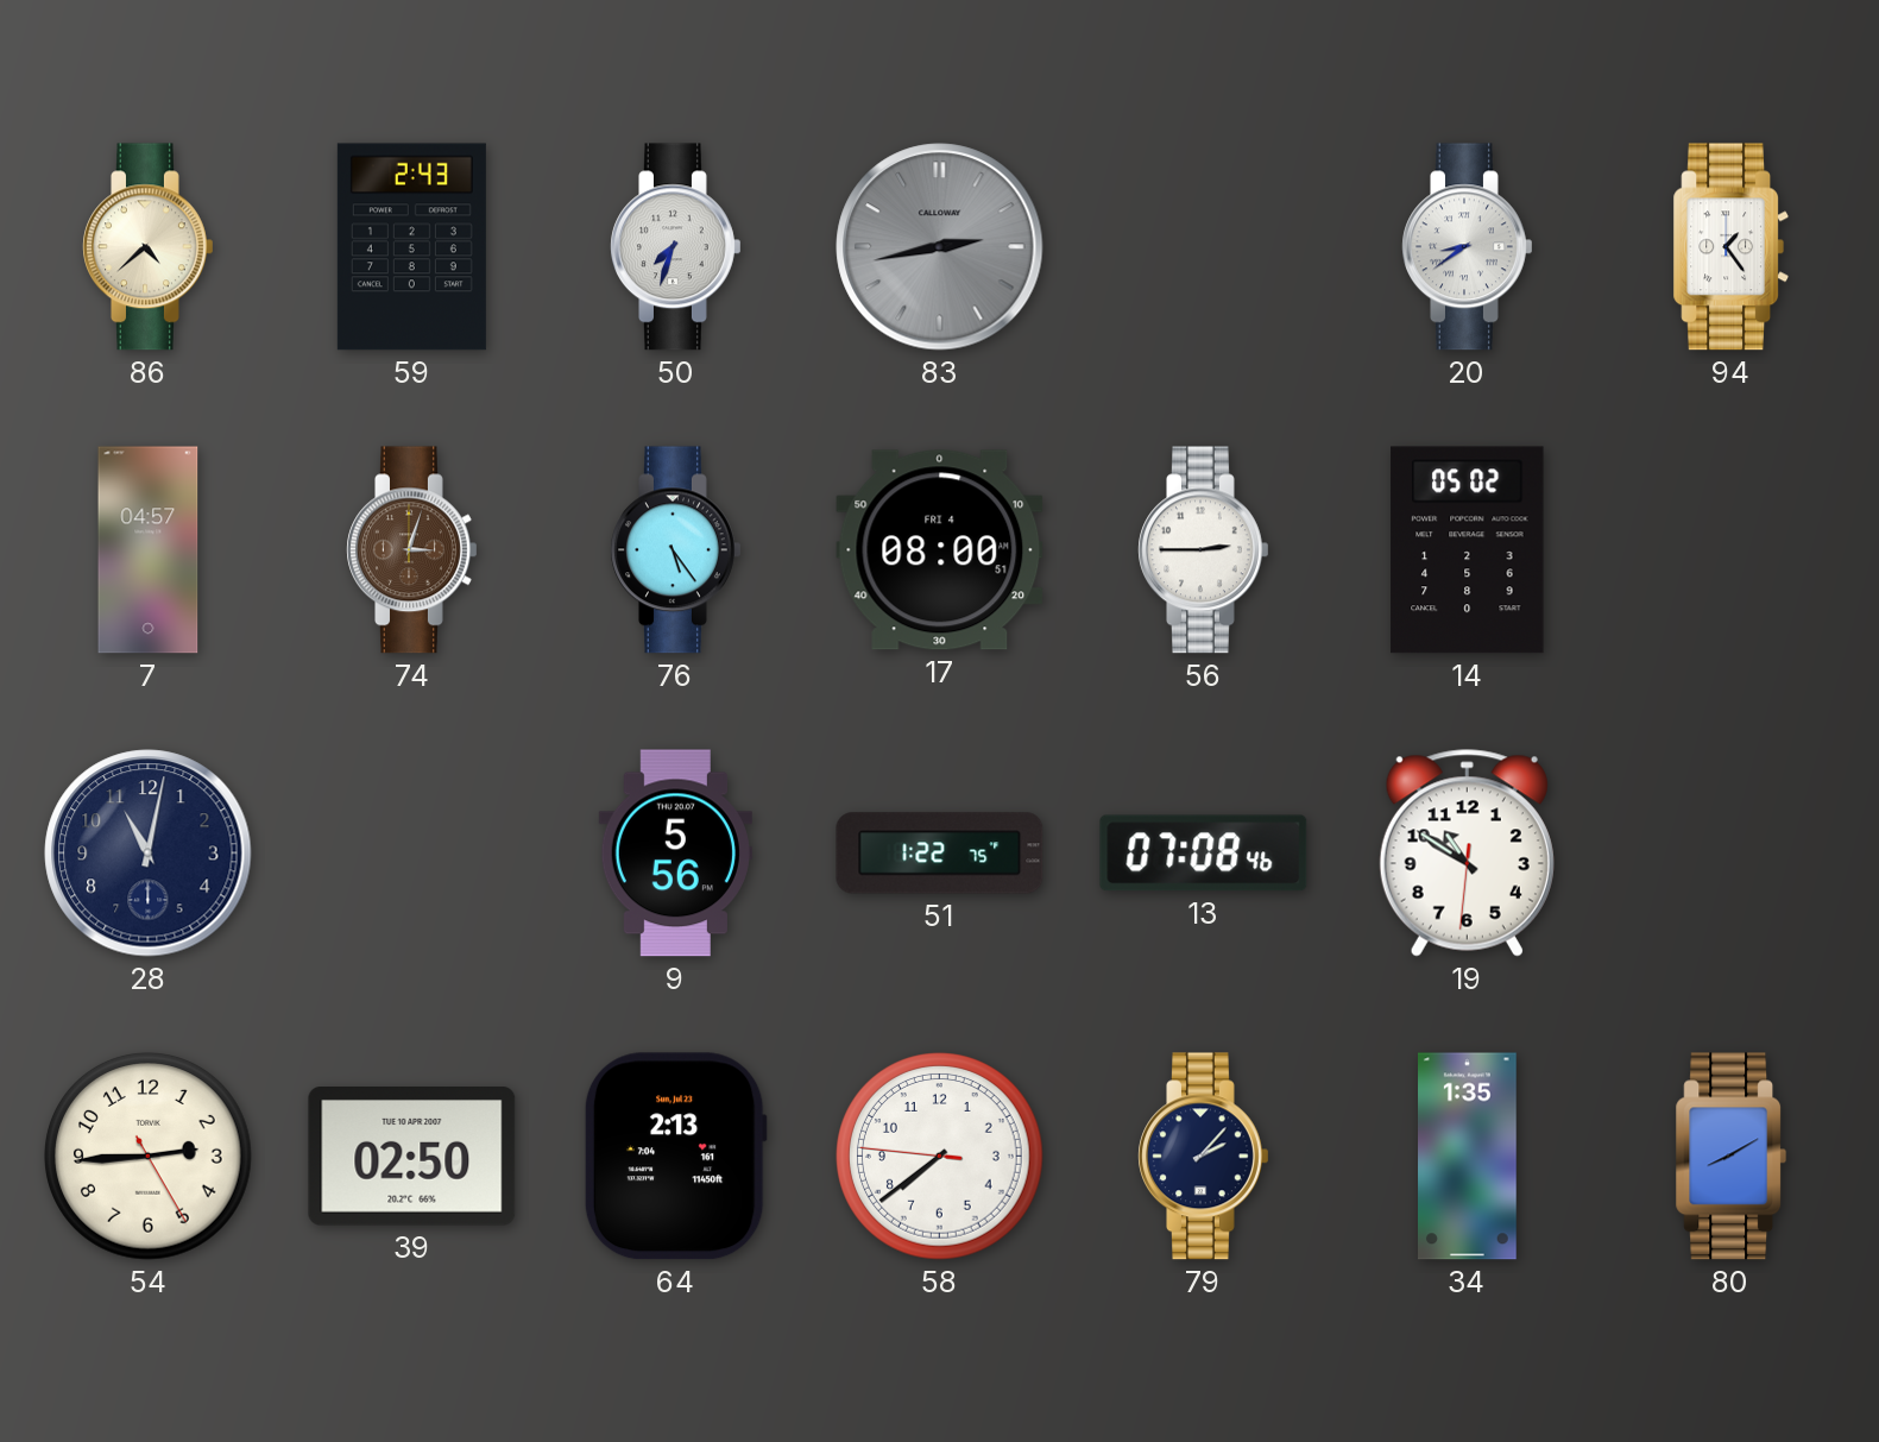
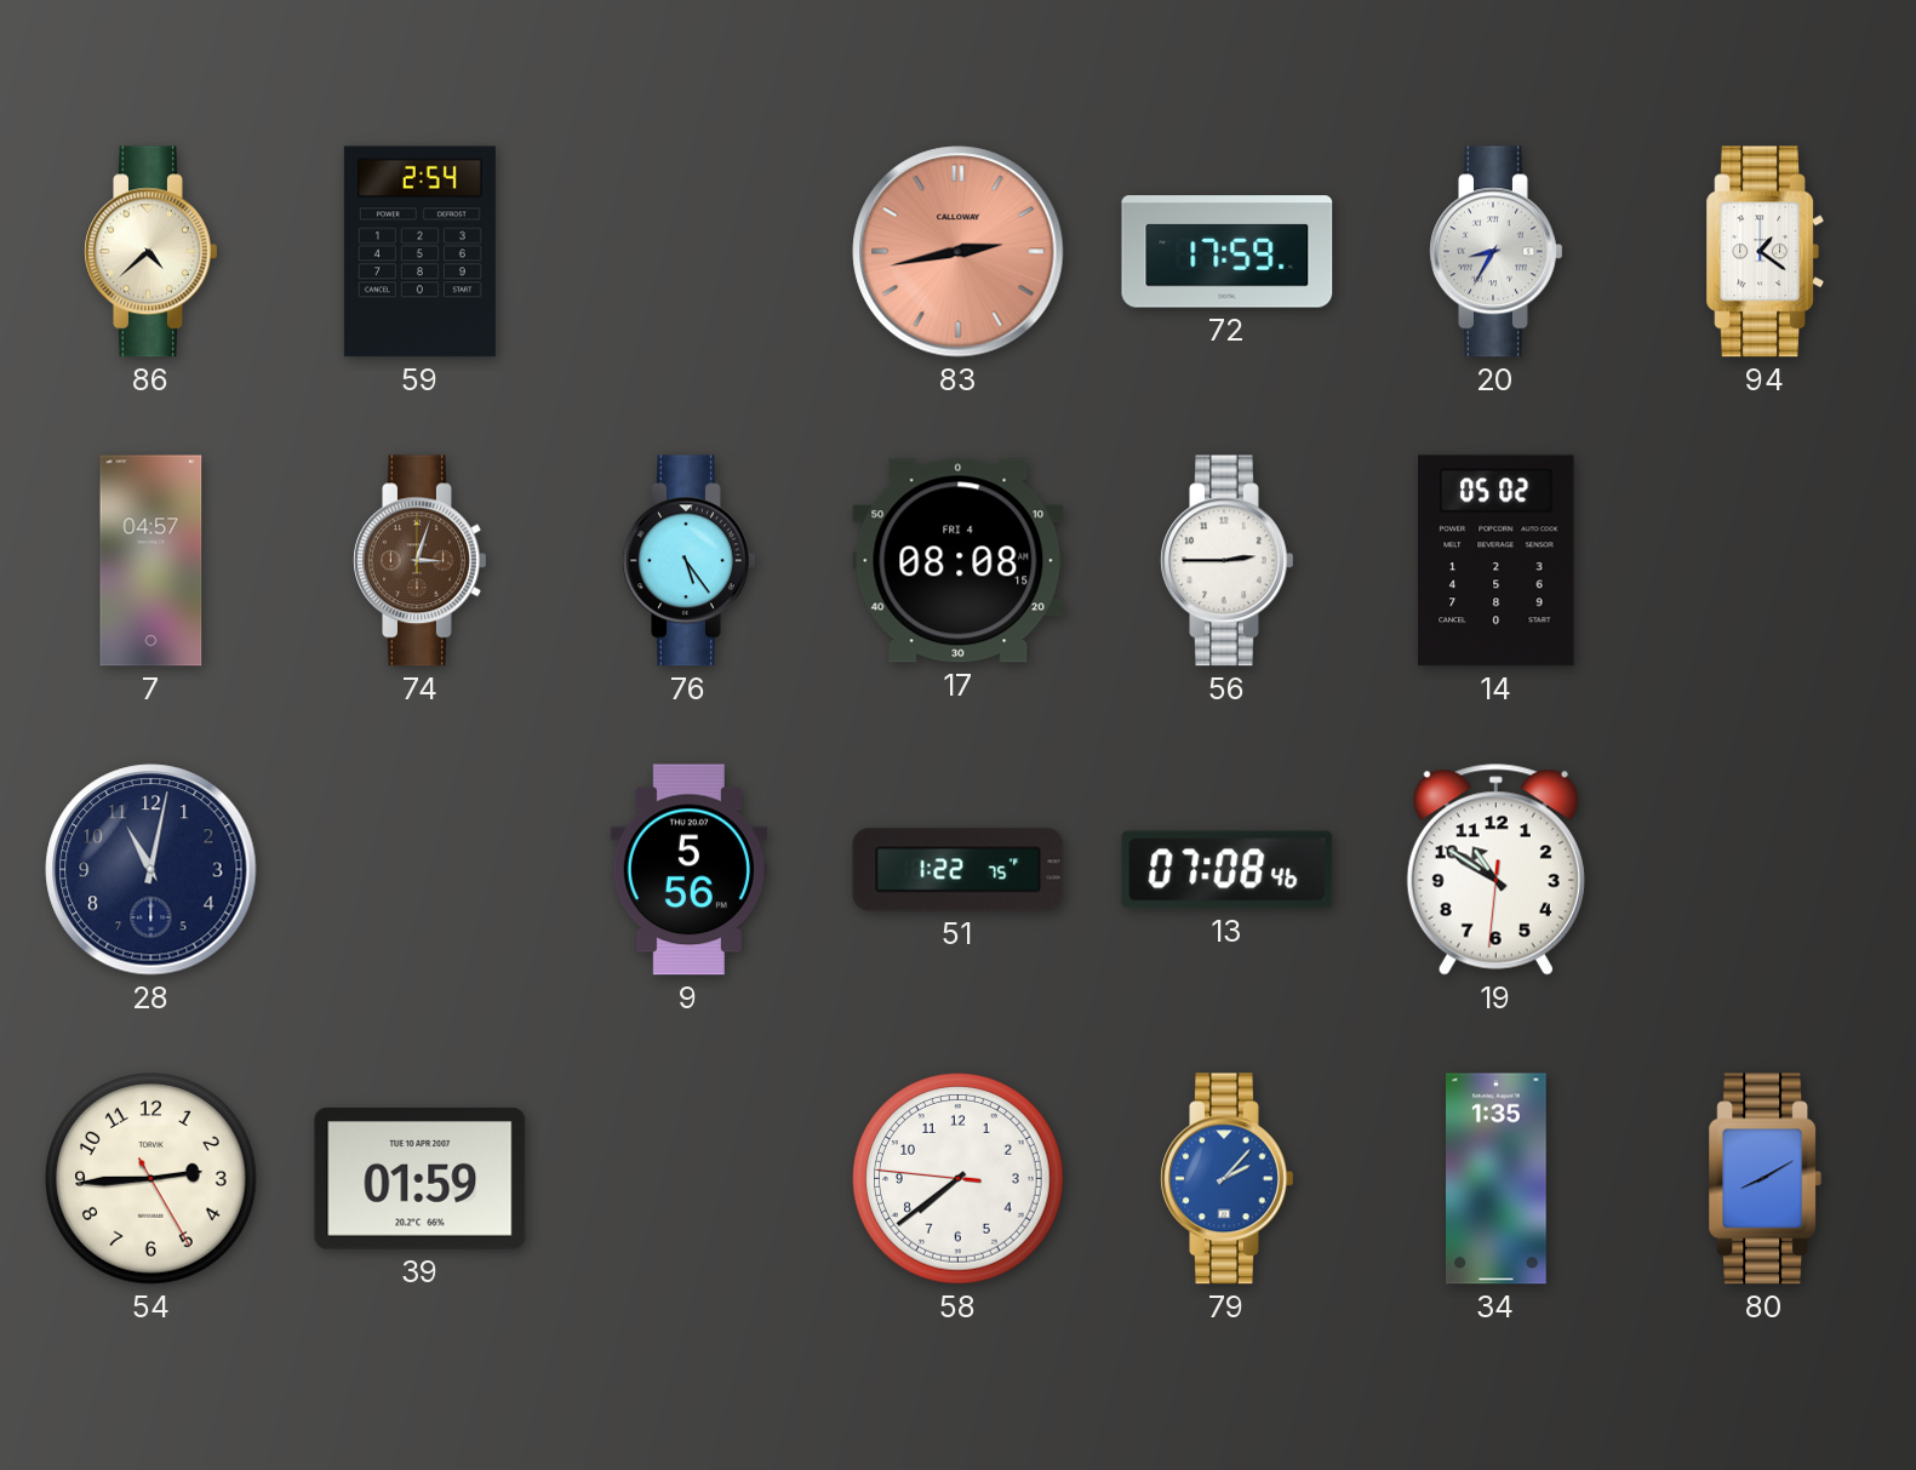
59: 2:43 -> 2:54 (419, 252)
50: 7:33 -> none (676, 247)
83 dial: grey -> salmon (959, 252)
72: none -> 17:59 (1228, 252)
20: 8:39 -> 8:35 (1497, 252)
94: 1:24 -> 1:21 (1765, 252)
17: 08:00 -> 08:08 (959, 561)
39: 02:50 -> 01:59 (421, 1179)
64: 2:13 -> none (675, 1157)
79 dial: navy -> blue (1228, 1179)
